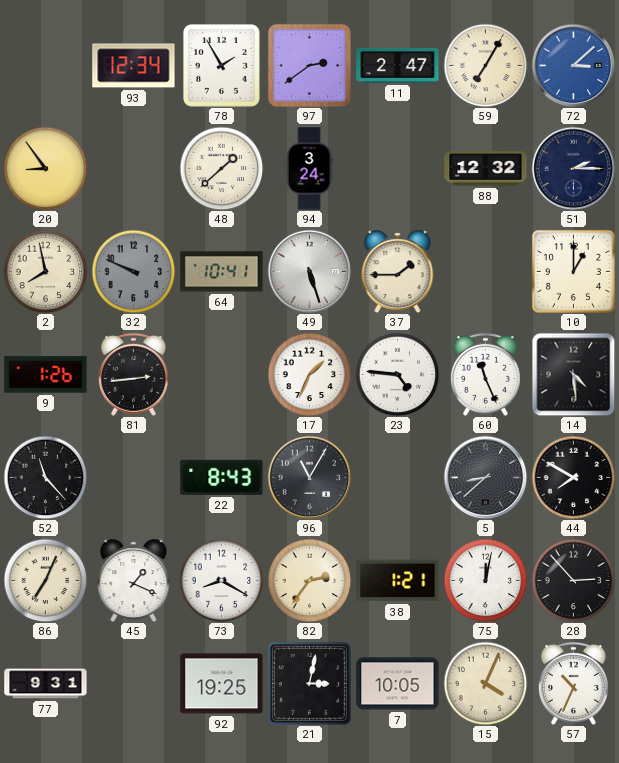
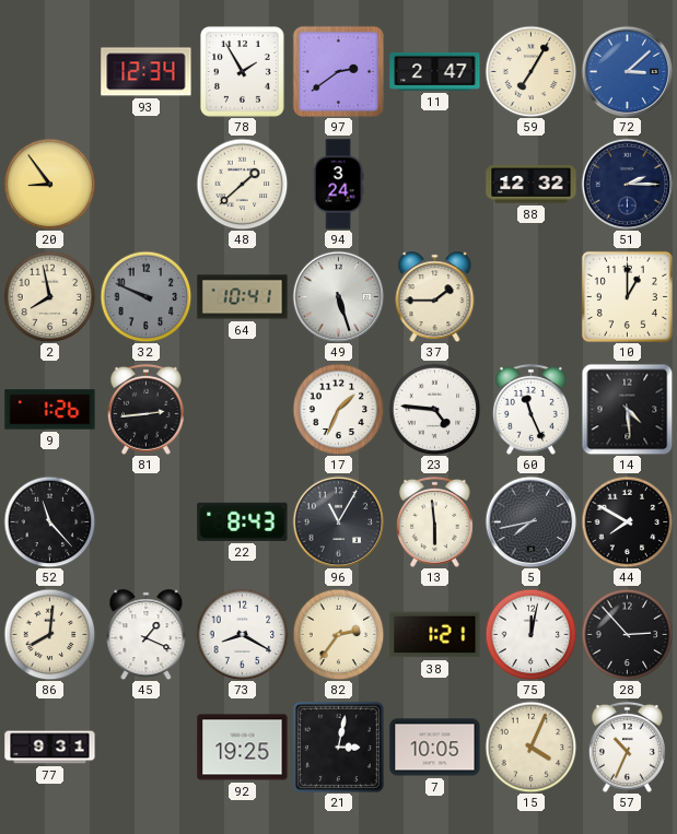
13: none -> 5:59 (434, 521)
5: 8:38 -> 7:43 (530, 521)
86: 7:04 -> 8:01 (49, 634)
